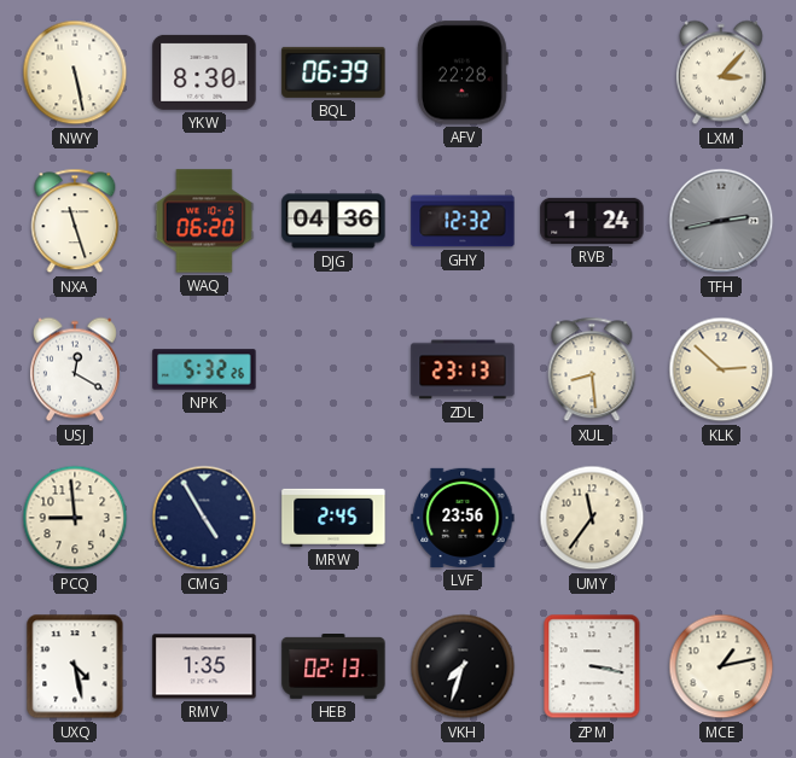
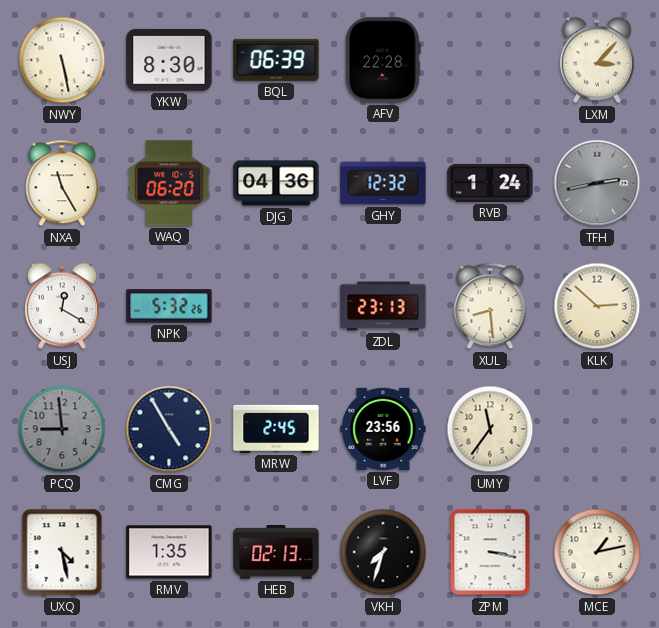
NXA: 11:27 -> 11:25 (62, 183)
PCQ dial: cream -> grey (62, 429)
